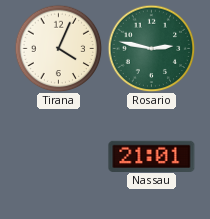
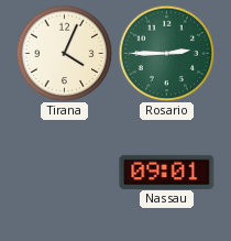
Rosario: 2:47 -> 2:45 (166, 53)
Nassau: 21:01 -> 09:01 (167, 172)
